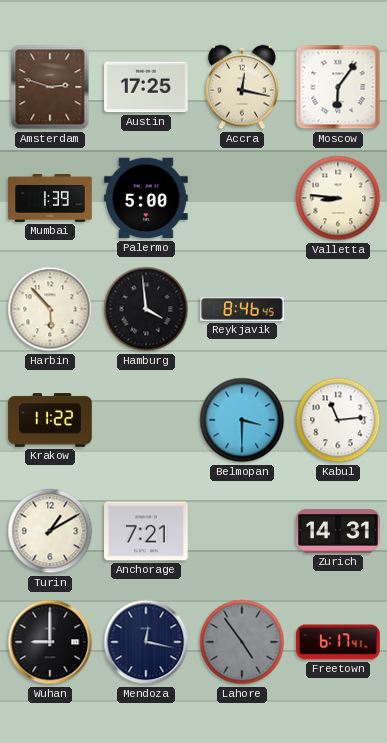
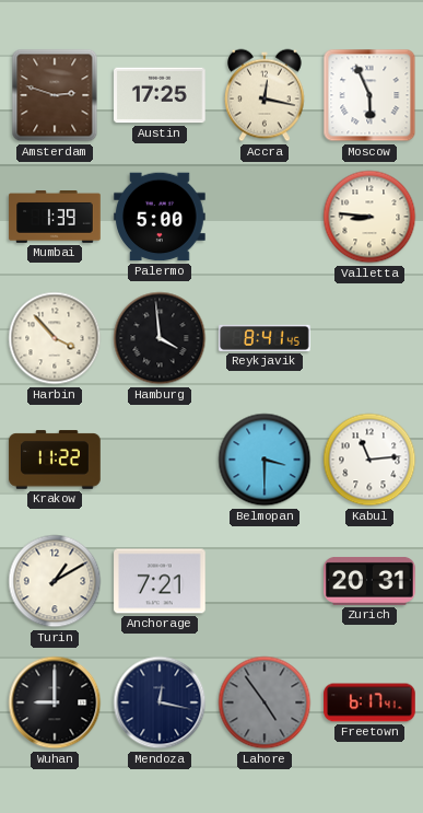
Moscow: 6:06 -> 5:56 (369, 95)
Harbin: 5:53 -> 3:53 (55, 338)
Reykjavik: 8:46 -> 8:41 (265, 338)
Zurich: 14:31 -> 20:31 (369, 581)
